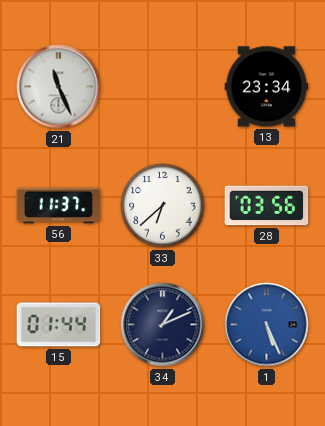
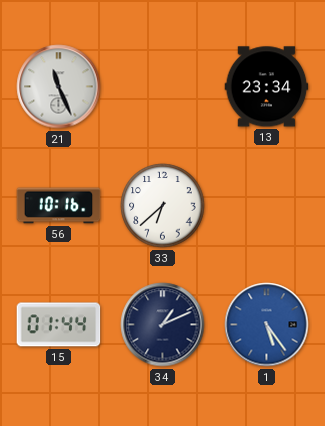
56: 11:37 -> 10:16 (59, 206)
28: 03:56 -> none (267, 206)
1: 5:26 -> 5:24 (267, 325)
